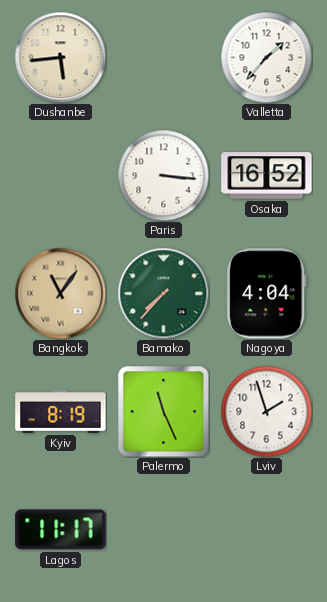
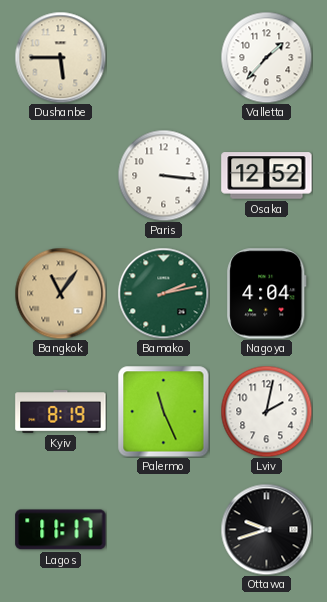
Dushanbe: 5:44 -> 5:45 (60, 57)
Osaka: 16:52 -> 12:52 (267, 176)
Bamako: 7:37 -> 2:13 (163, 293)
Lviv: 1:57 -> 2:02 (266, 411)
Ottawa: none -> 9:42 (266, 529)
